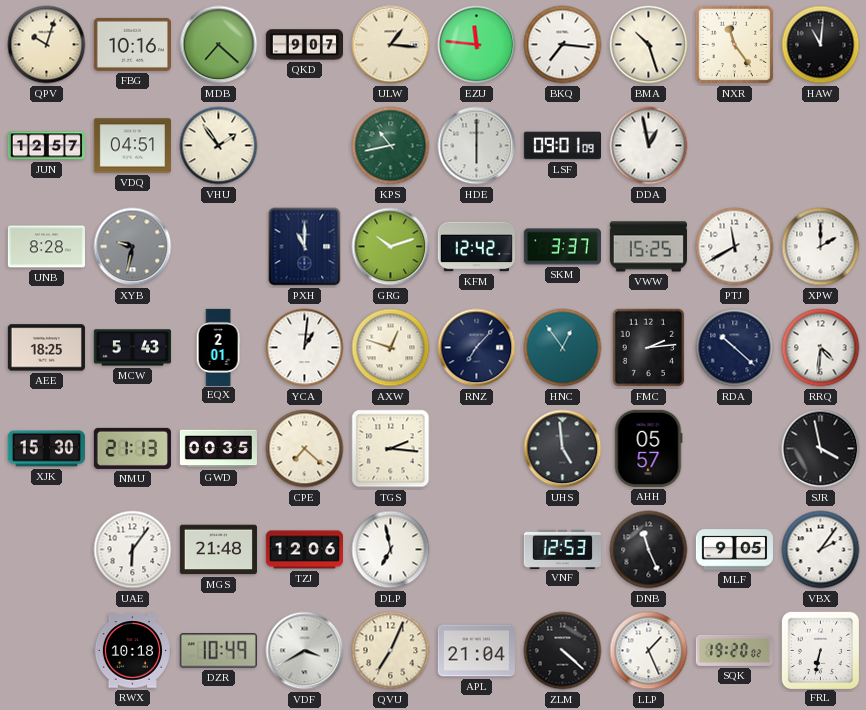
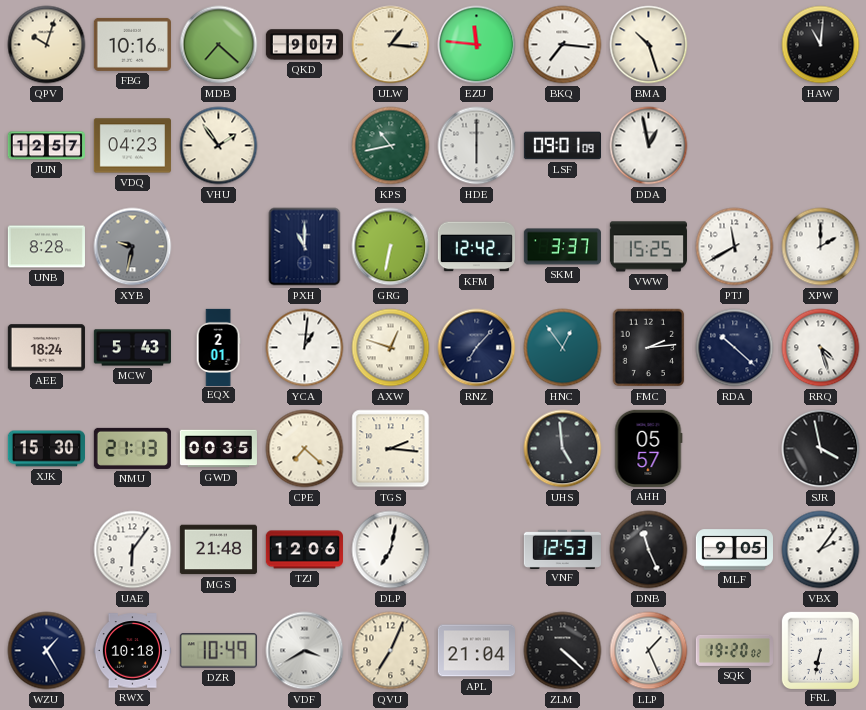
NXR: 11:24 -> none (735, 45)
VDQ: 04:51 -> 04:23 (132, 146)
GRG: 10:12 -> 6:32 (391, 247)
AEE: 18:25 -> 18:24 (46, 348)
RRQ: 4:31 -> 4:27 (821, 348)
DLP: 6:58 -> 7:02 (391, 550)
WZU: none -> 1:25 (47, 651)
